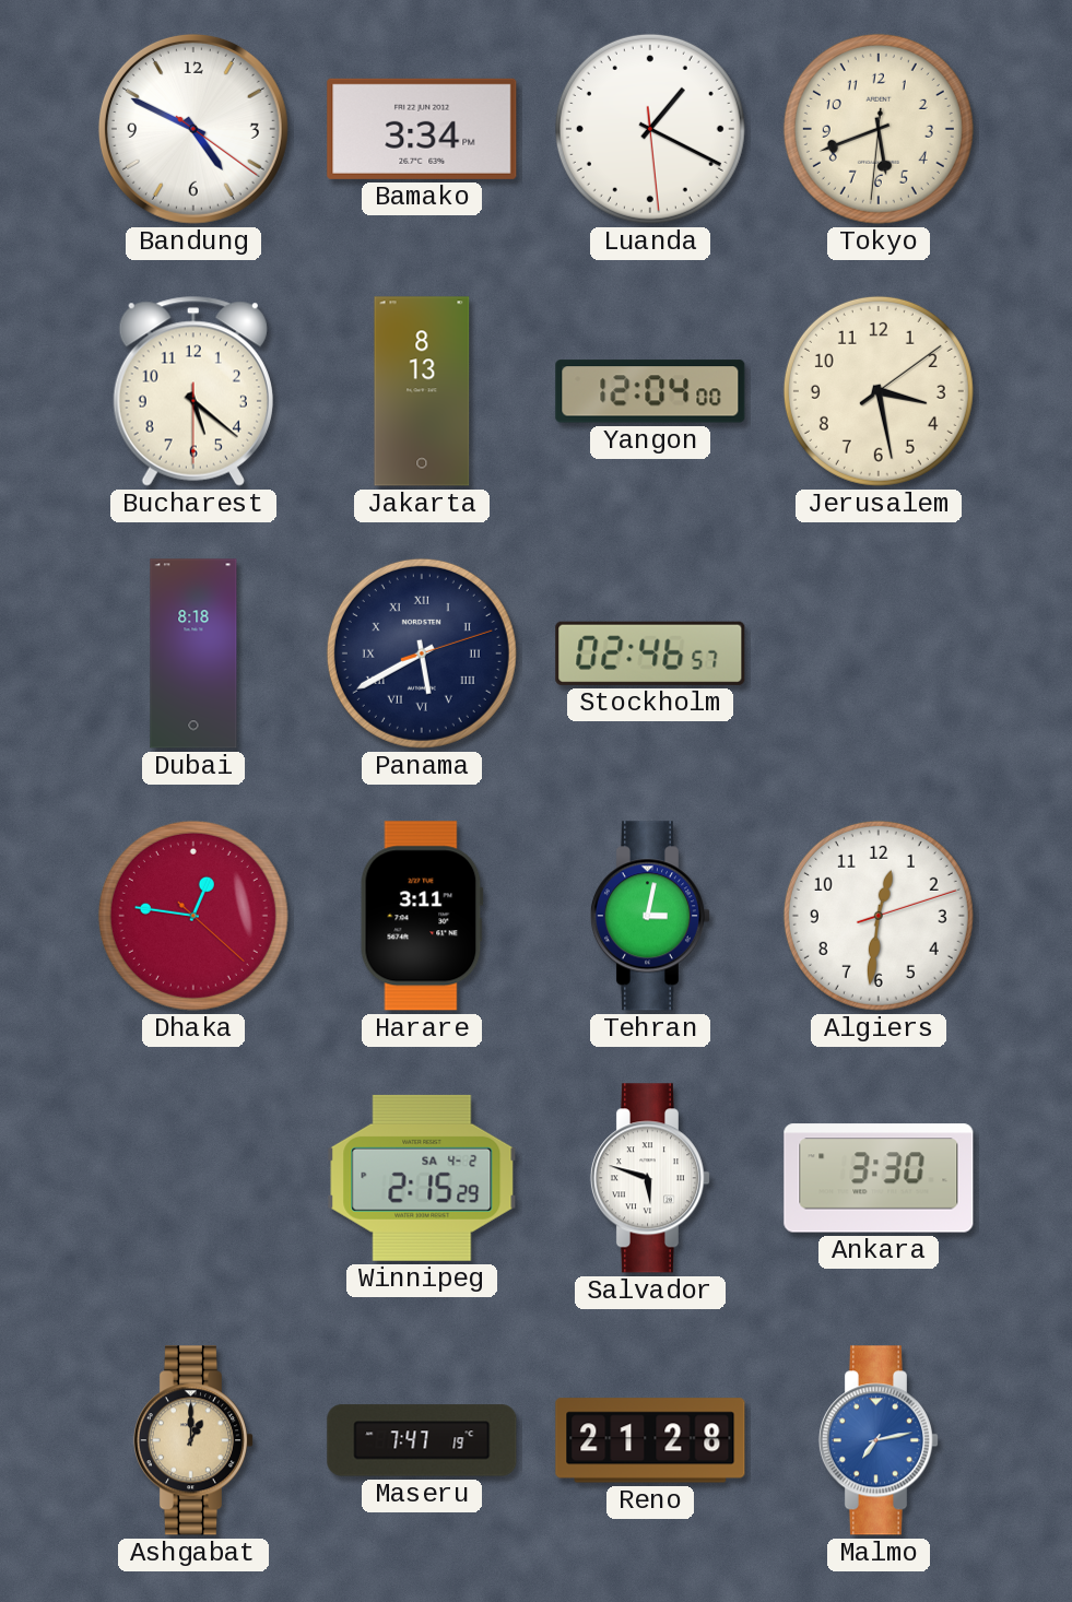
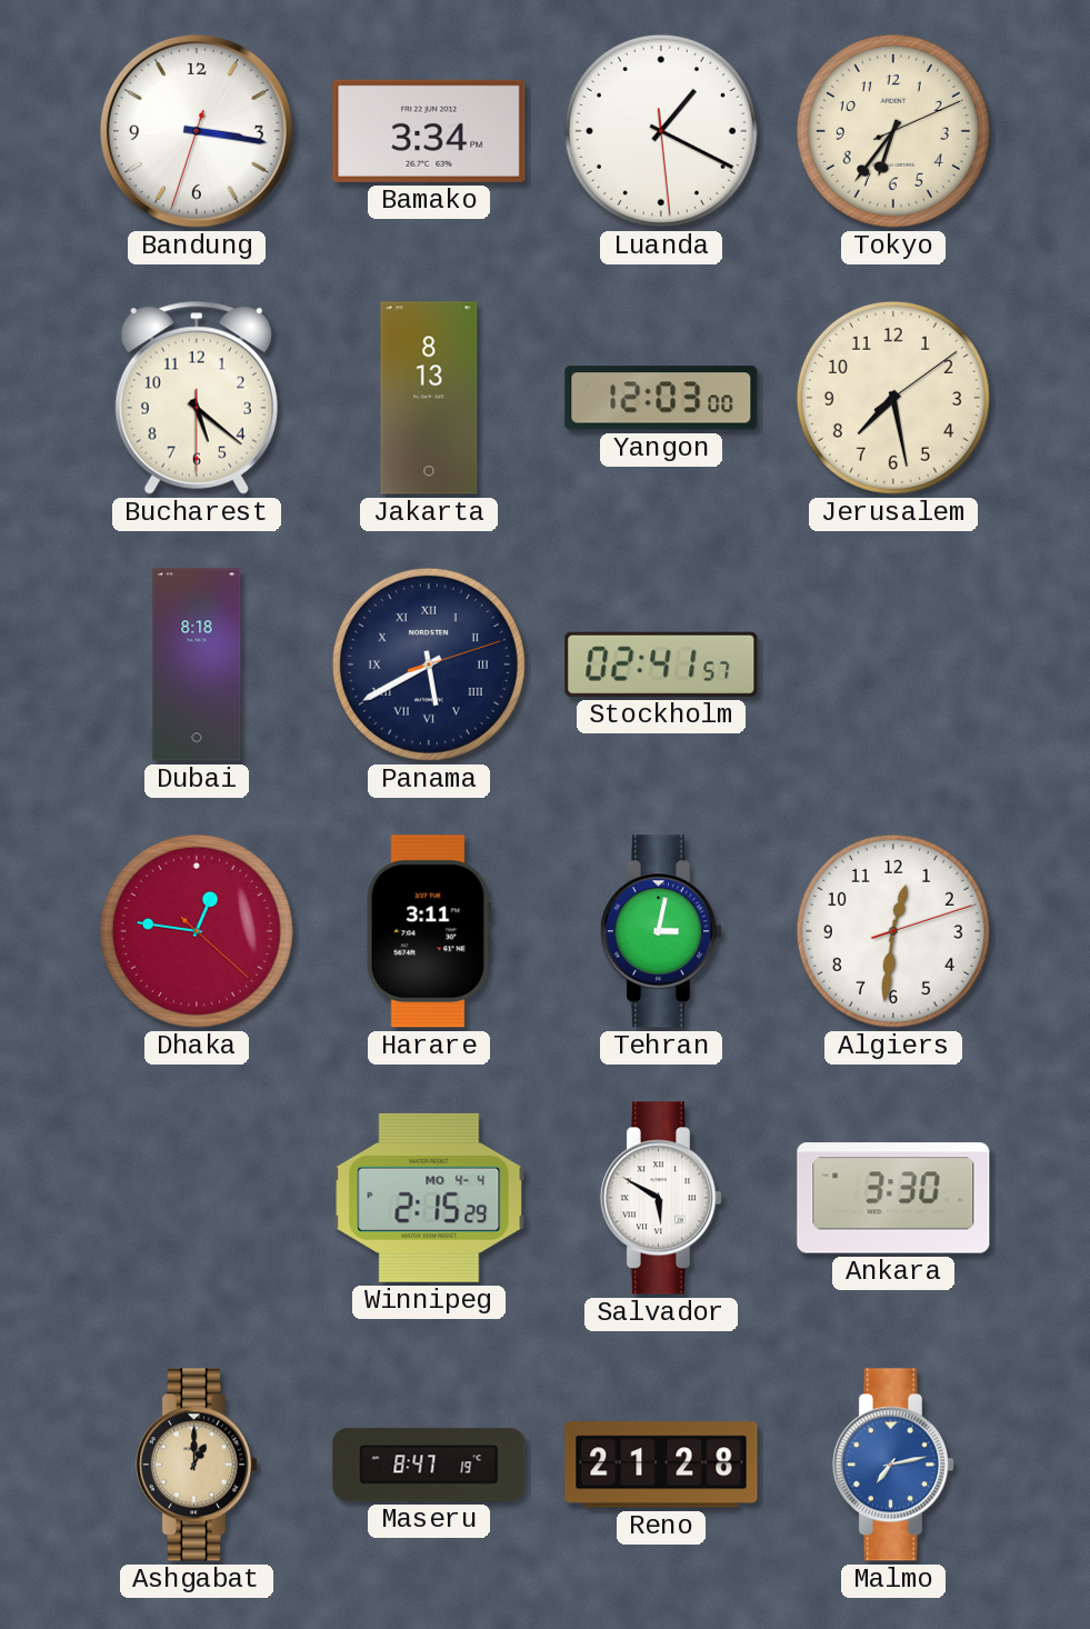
Bandung: 4:49 -> 3:16 (197, 131)
Tokyo: 5:41 -> 6:36 (893, 131)
Yangon: 12:04 -> 12:03 (661, 398)
Jerusalem: 3:28 -> 7:28 (893, 398)
Stockholm: 02:46 -> 02:41 (661, 664)
Winnipeg date: SA 4-2 -> MO 4-4 (429, 1198)
Salvador: 5:48 -> 5:50 (660, 1198)
Maseru: 7:47 -> 8:47 (429, 1465)
